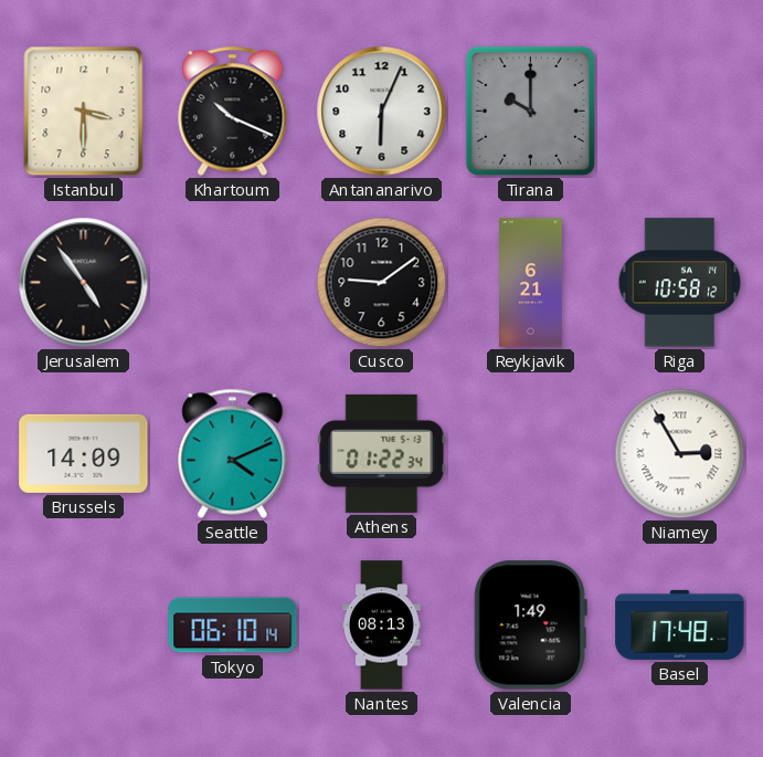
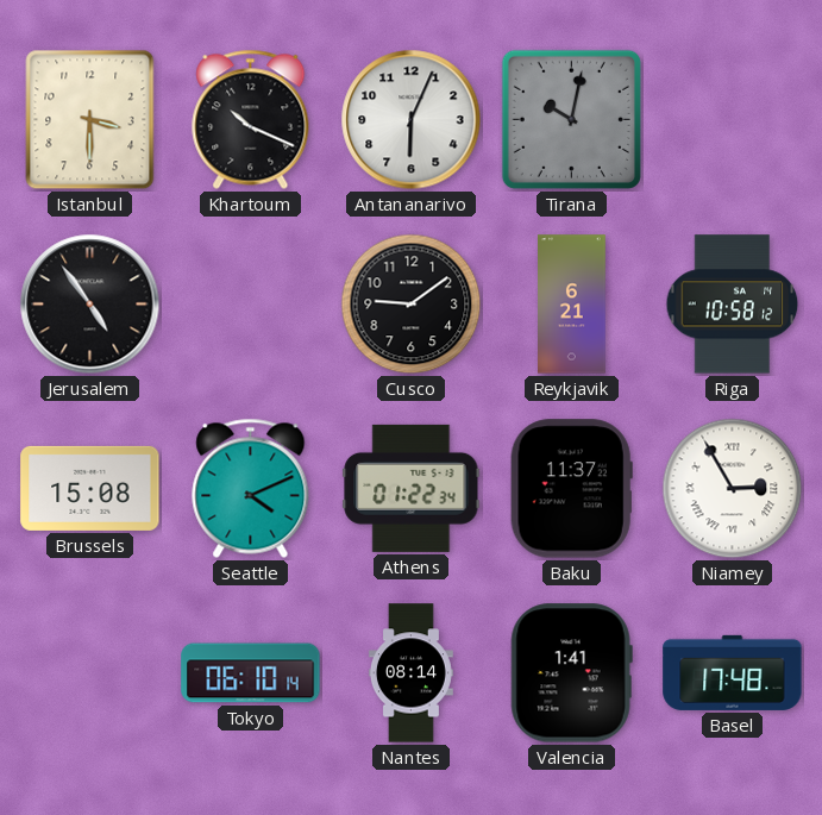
Tirana: 10:00 -> 10:02 (571, 119)
Brussels: 14:09 -> 15:08 (90, 488)
Baku: none -> 11:37 (571, 489)
Nantes: 08:13 -> 08:14 (410, 673)
Valencia: 1:49 -> 1:41 (571, 673)
